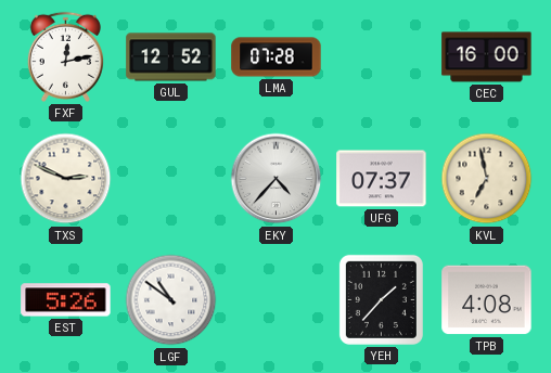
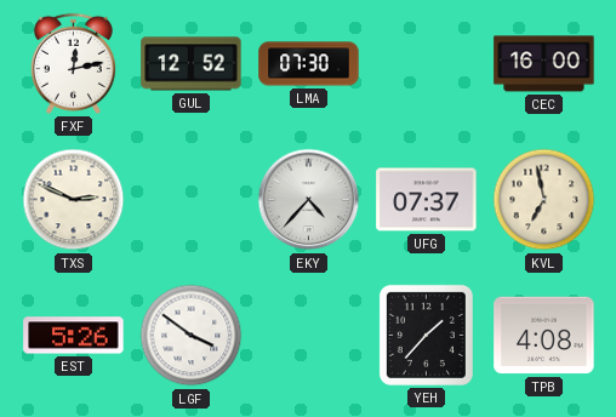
LMA: 07:28 -> 07:30 (309, 64)
LGF: 10:51 -> 3:51 (192, 336)
